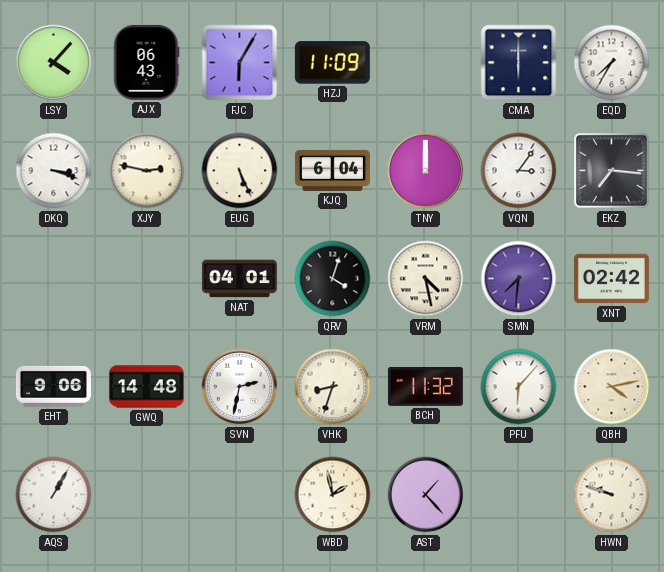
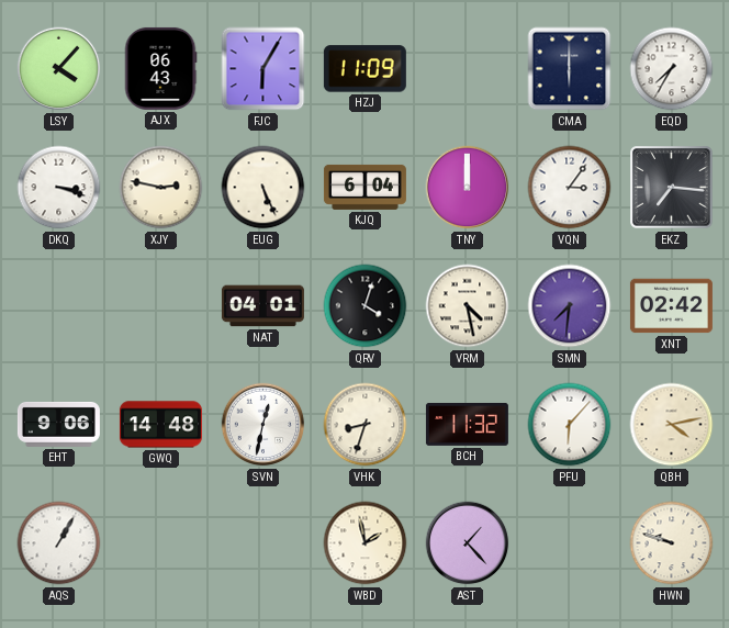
SVN: 2:32 -> 12:32 (263, 425)
